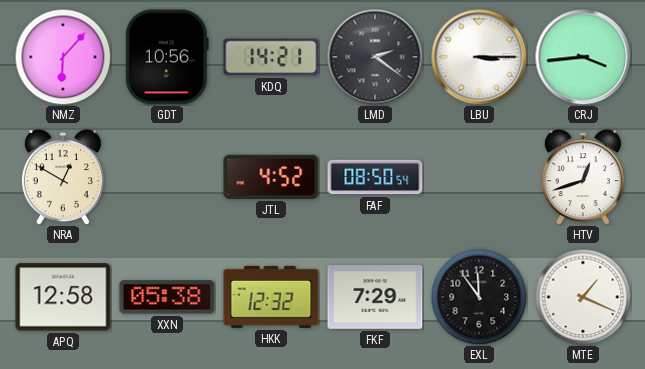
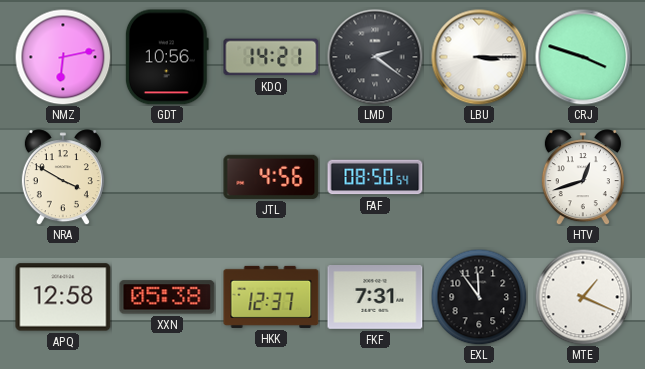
NMZ: 6:07 -> 6:13 (63, 57)
CRJ: 3:44 -> 3:48 (583, 57)
NRA: 12:50 -> 3:50 (63, 177)
JTL: 4:52 -> 4:56 (271, 177)
HKK: 12:32 -> 12:37 (271, 297)
FKF: 7:29 -> 7:31 (375, 298)
